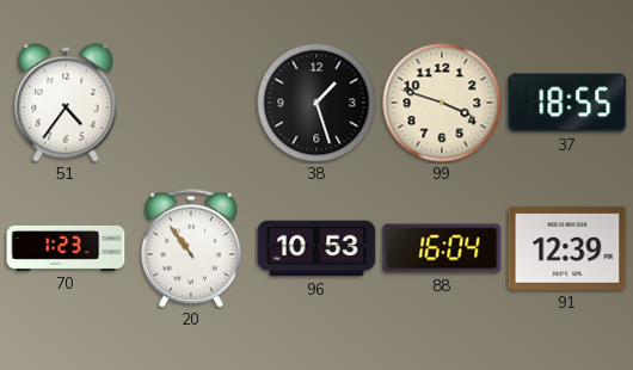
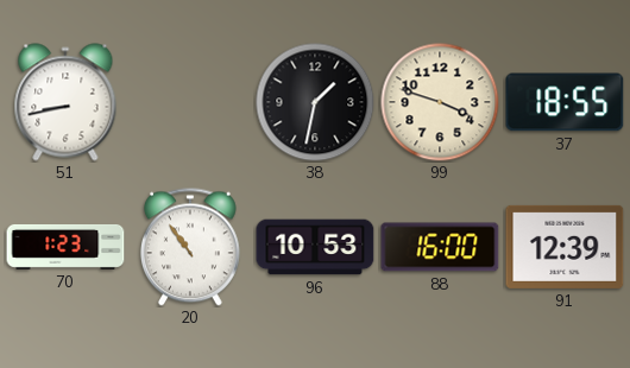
51: 4:36 -> 8:43 (65, 102)
38: 1:27 -> 1:32 (315, 102)
88: 16:04 -> 16:00 (440, 247)
